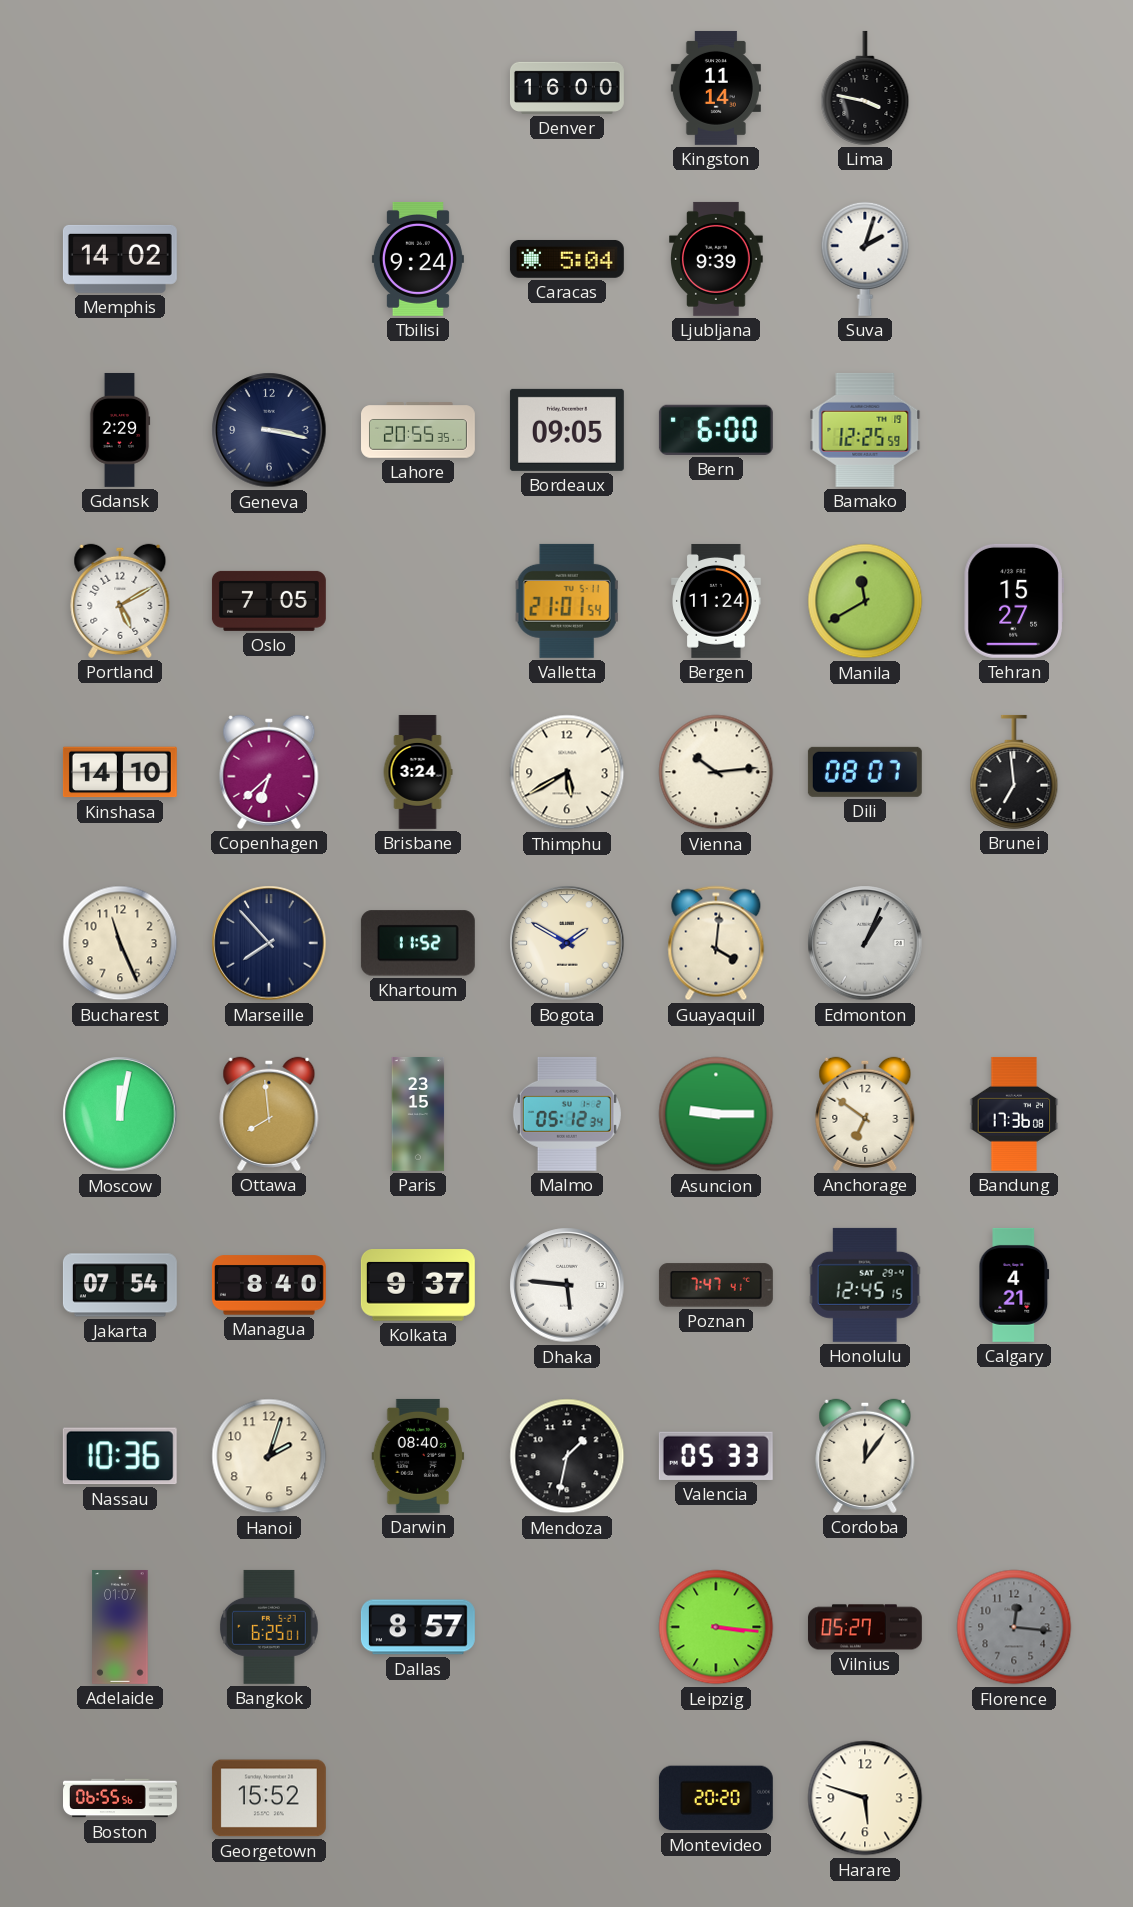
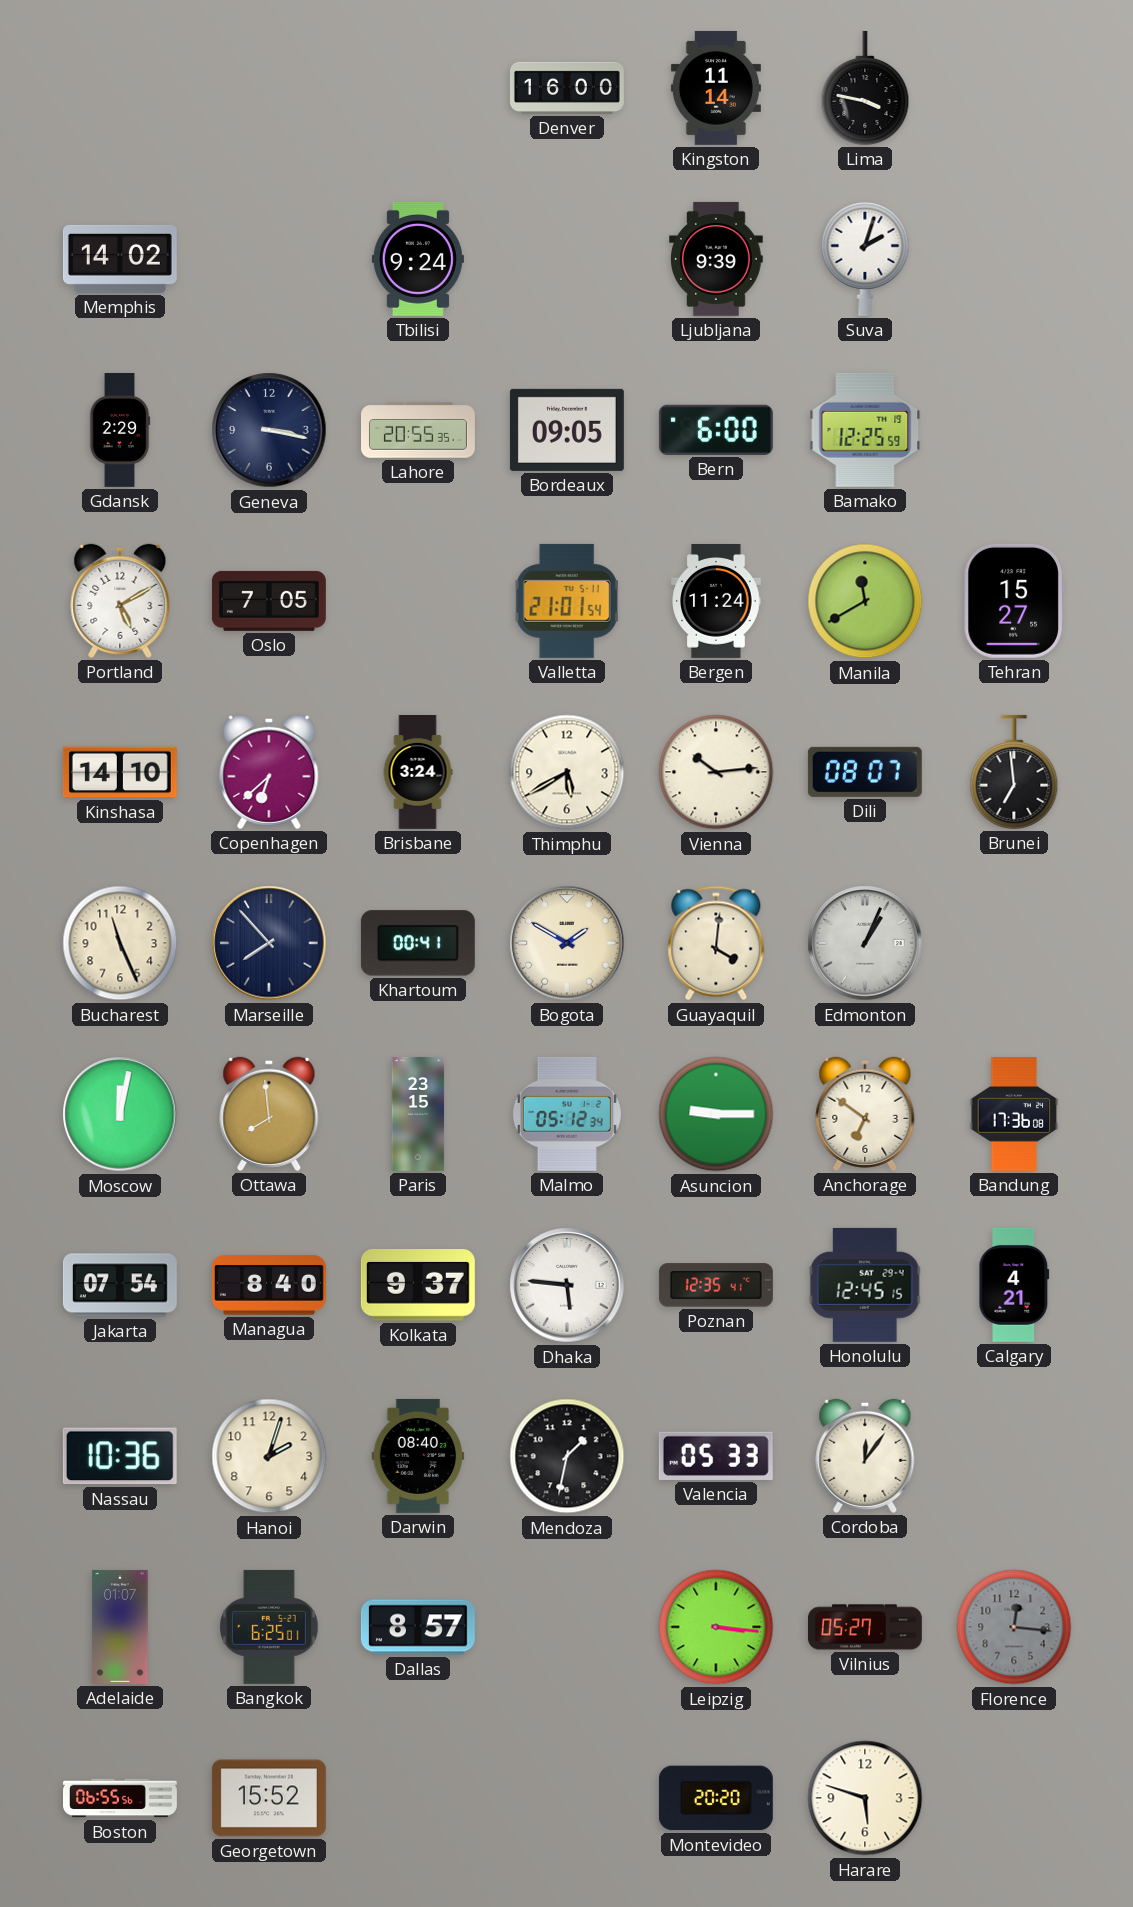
Caracas: 5:04 -> none (567, 259)
Khartoum: 11:52 -> 00:41 (418, 943)
Poznan: 7:47 -> 12:35 (716, 1285)
